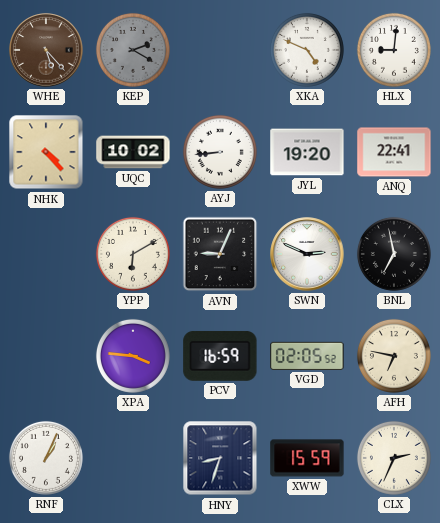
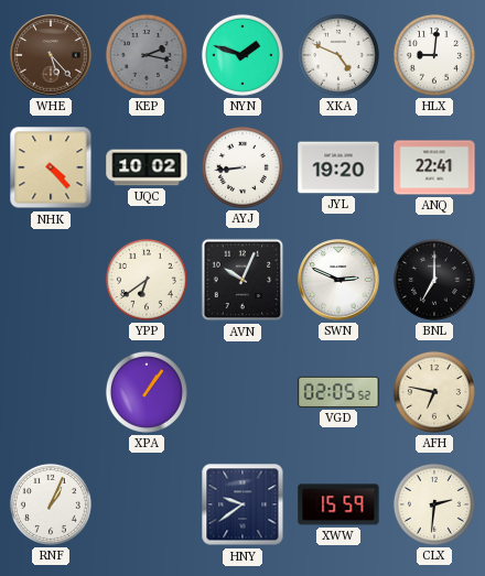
KEP: 2:20 -> 2:17 (147, 55)
NYN: none -> 1:48 (242, 55)
YPP: 6:10 -> 6:39 (147, 280)
AVN: 9:04 -> 10:04 (242, 280)
BNL: 6:58 -> 7:00 (434, 280)
XPA: 3:46 -> 1:06 (147, 392)
PCV: 16:59 -> none (220, 356)
HNY: 8:33 -> 9:39 (242, 504)
CLX: 2:34 -> 2:31 (434, 504)
